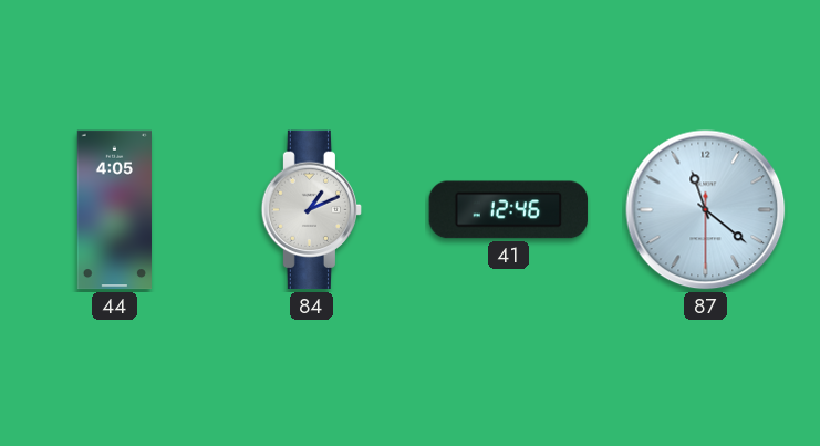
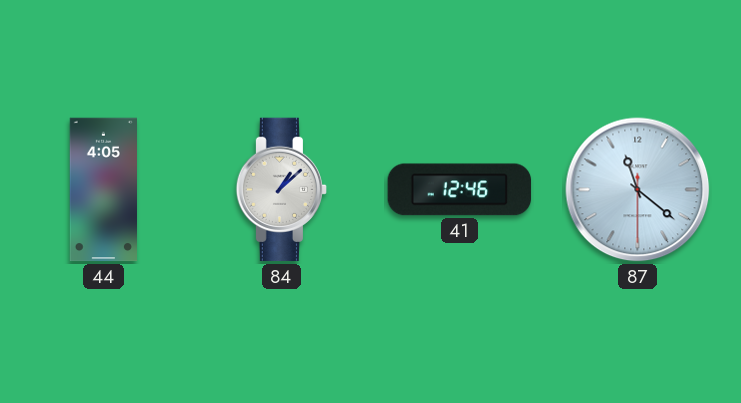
84: 1:11 -> 1:08 (282, 190)
